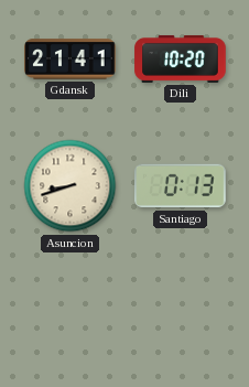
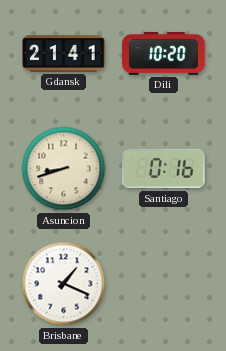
Santiago: 0:13 -> 0:16 (164, 169)
Brisbane: none -> 1:19 (64, 284)
